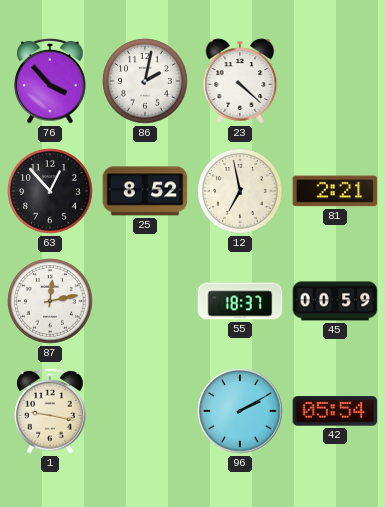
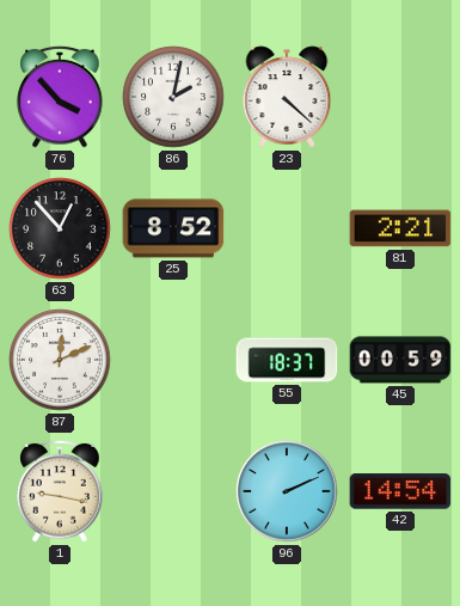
12: 6:58 -> none (240, 191)
87: 12:13 -> 12:11 (60, 360)
96: 2:10 -> 2:11 (287, 491)
42: 05:54 -> 14:54 (400, 491)
